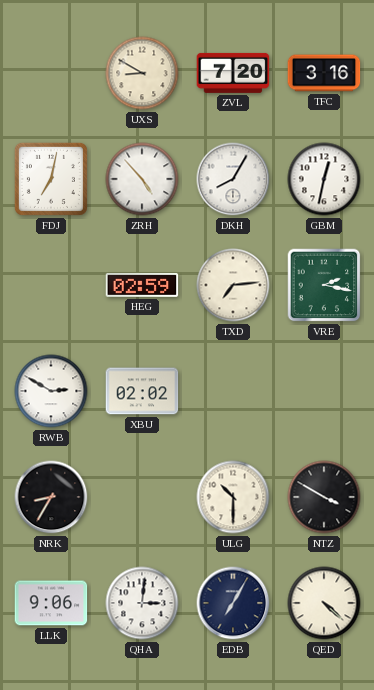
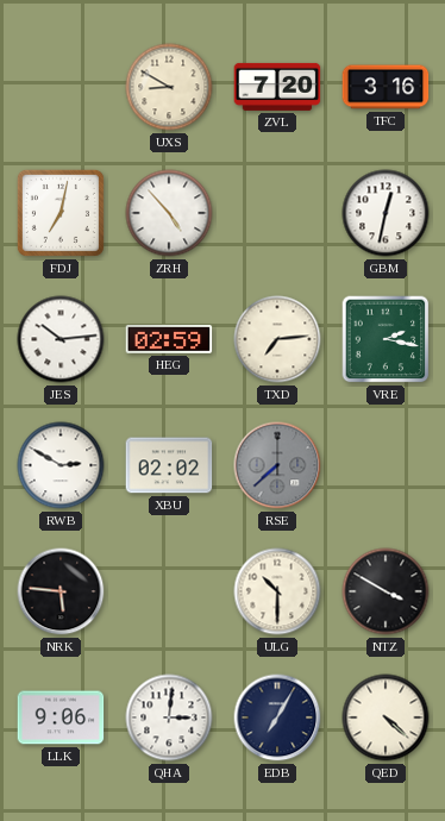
DKH: 8:05 -> none (233, 179)
JES: none -> 10:14 (61, 339)
RSE: none -> 7:38 (277, 465)
NRK: 8:35 -> 5:46 (61, 591)
